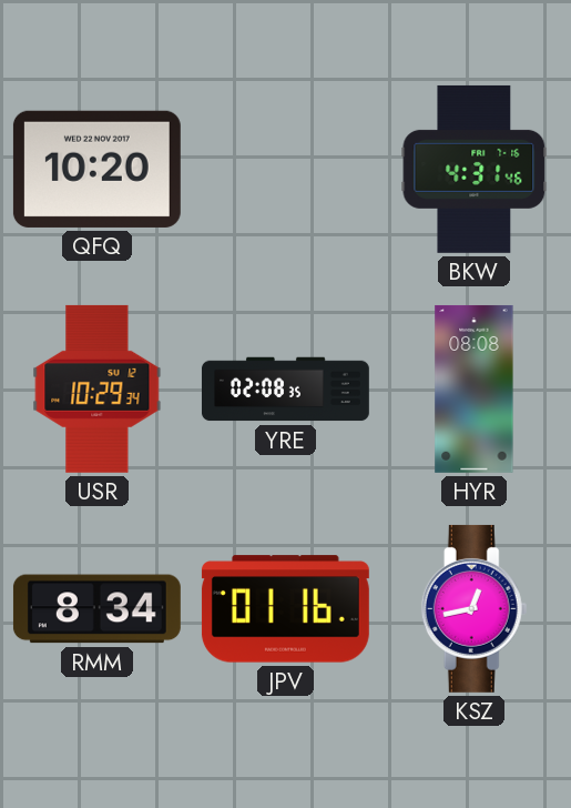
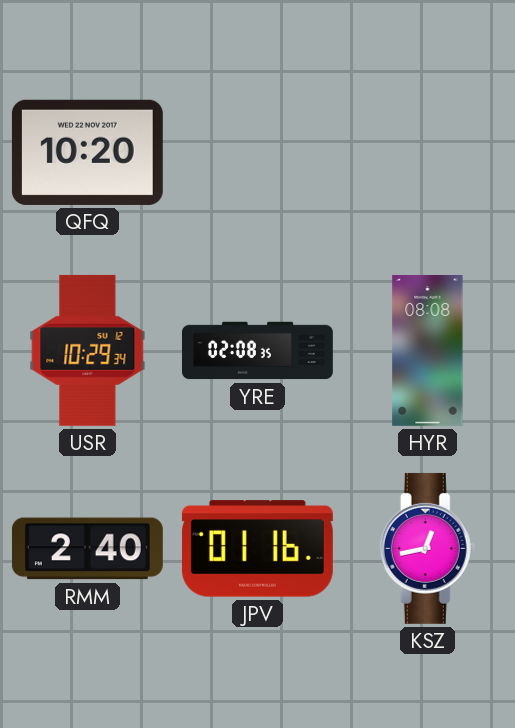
BKW: 4:31 -> none (475, 169)
RMM: 8:34 -> 2:40 (87, 549)
